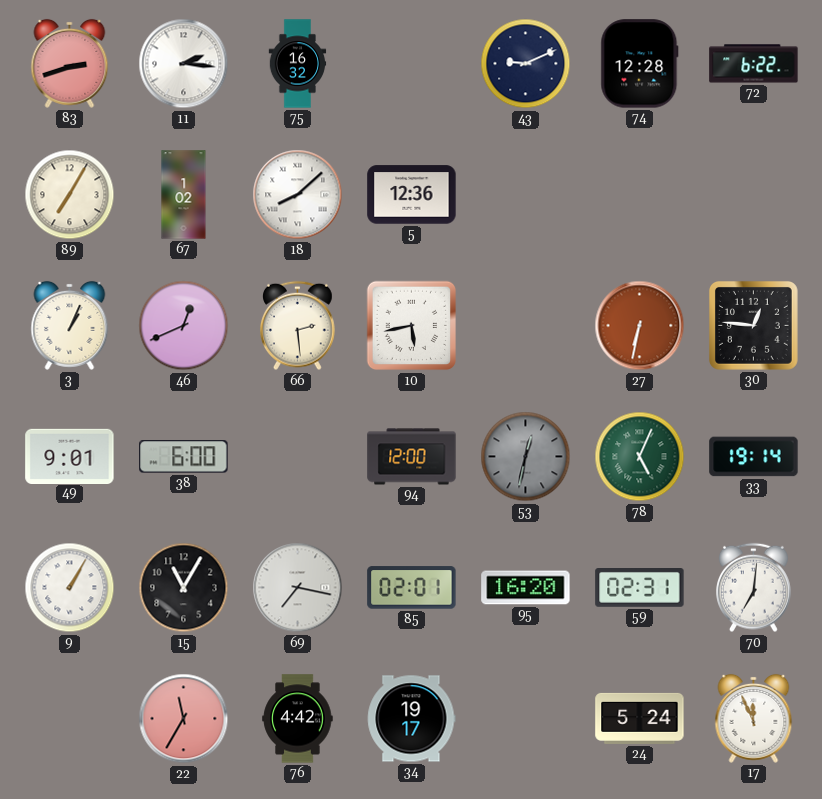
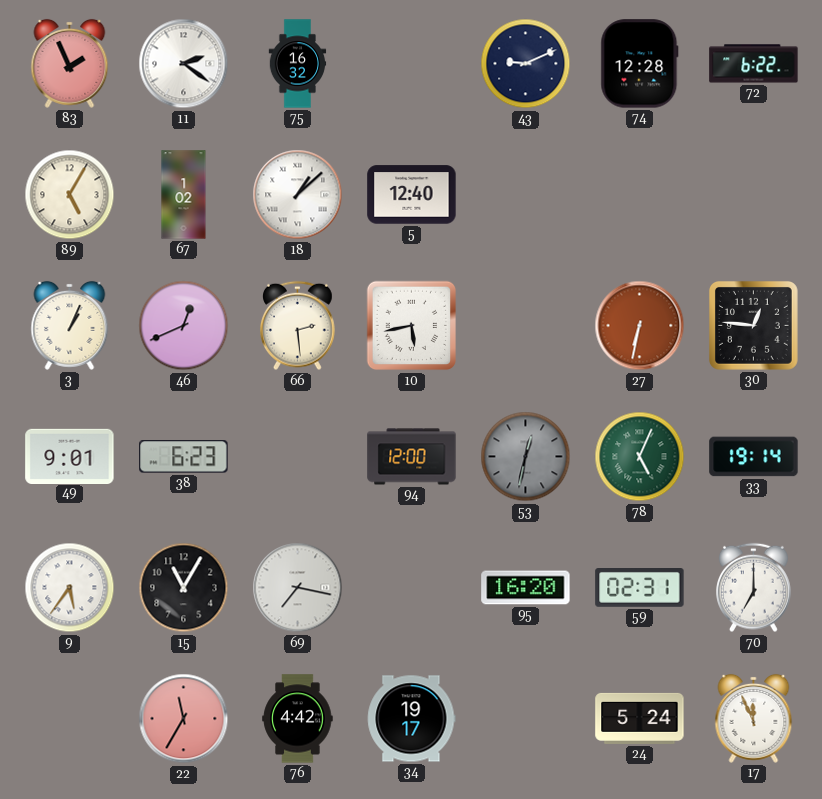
83: 2:42 -> 1:56 (70, 63)
11: 2:16 -> 2:21 (184, 64)
89: 7:05 -> 5:05 (70, 195)
18: 8:08 -> 1:08 (298, 195)
5: 12:36 -> 12:40 (412, 195)
38: 6:00 -> 6:23 (184, 457)
9: 1:05 -> 5:36 (70, 588)
85: 02:01 -> none (412, 588)
70: 7:01 -> 7:00 (754, 588)
